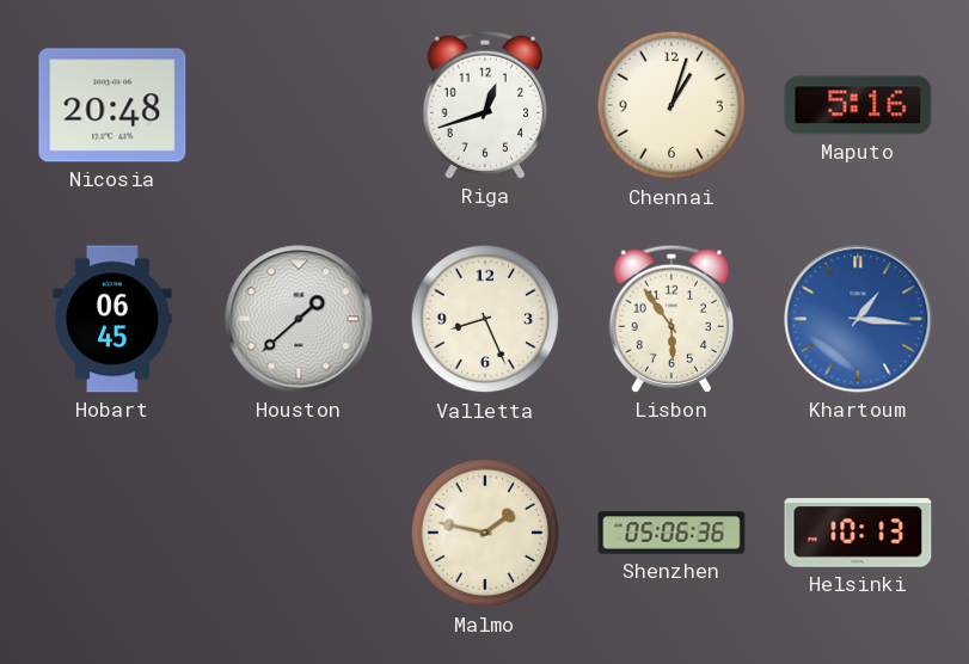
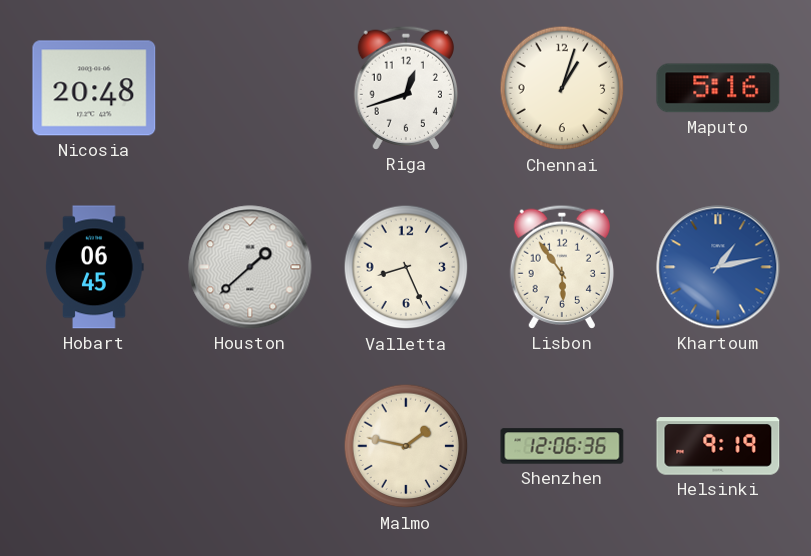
Khartoum: 1:16 -> 1:13 (718, 267)
Shenzhen: 05:06 -> 12:06 (562, 446)
Helsinki: 10:13 -> 9:19 (718, 446)
